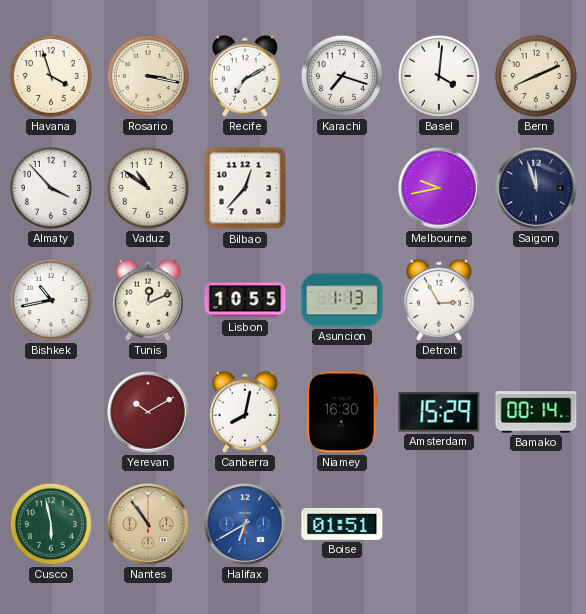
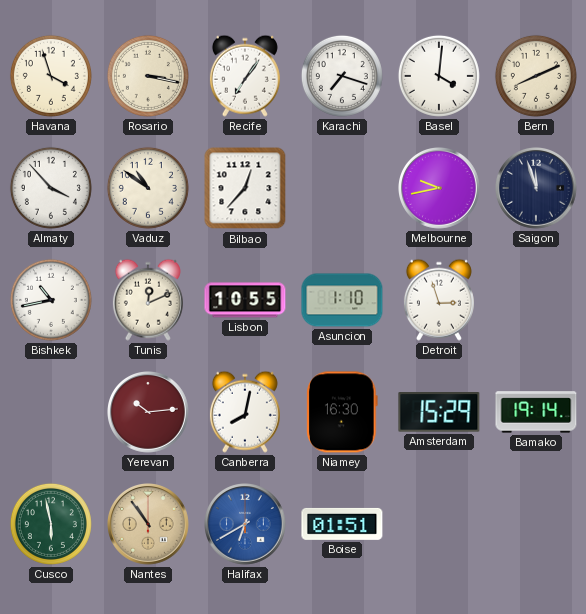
Recife: 7:10 -> 7:06 (245, 76)
Asuncion: 1:13 -> 1:10 (342, 300)
Detroit: 2:55 -> 2:57 (439, 300)
Yerevan: 10:10 -> 10:14 (149, 413)
Bamako: 00:14 -> 19:14 (536, 412)
